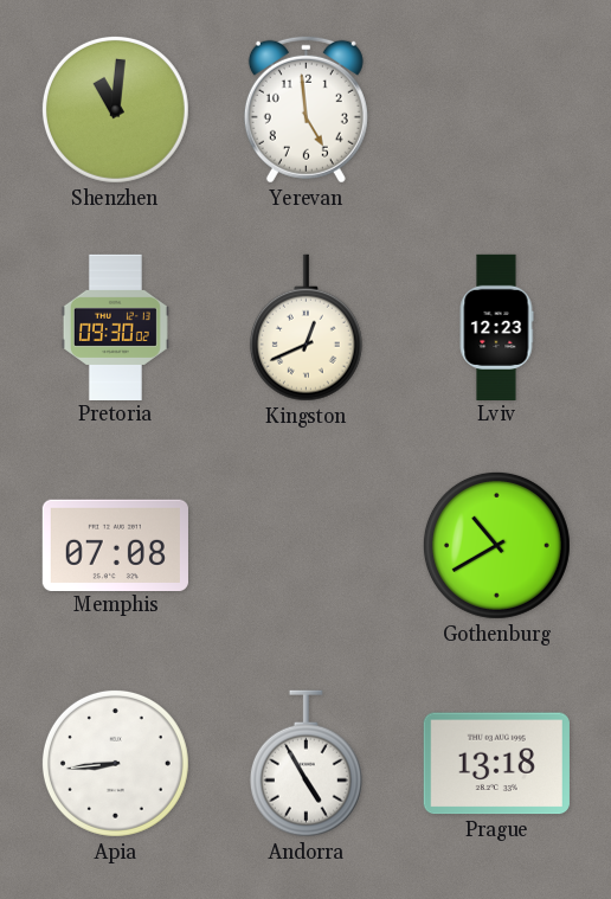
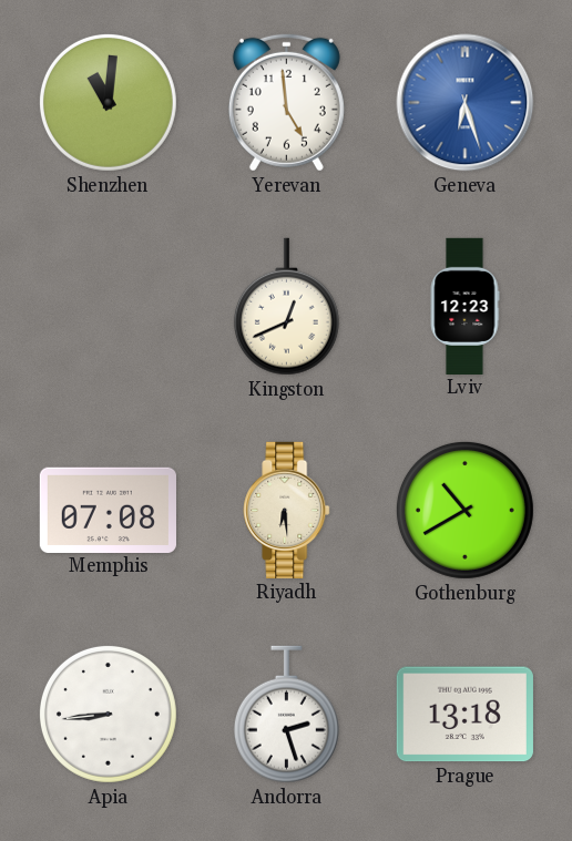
Geneva: none -> 6:27 (466, 103)
Pretoria: 09:30 -> none (115, 327)
Riyadh: none -> 6:29 (287, 510)
Andorra: 4:55 -> 2:27 (286, 715)
